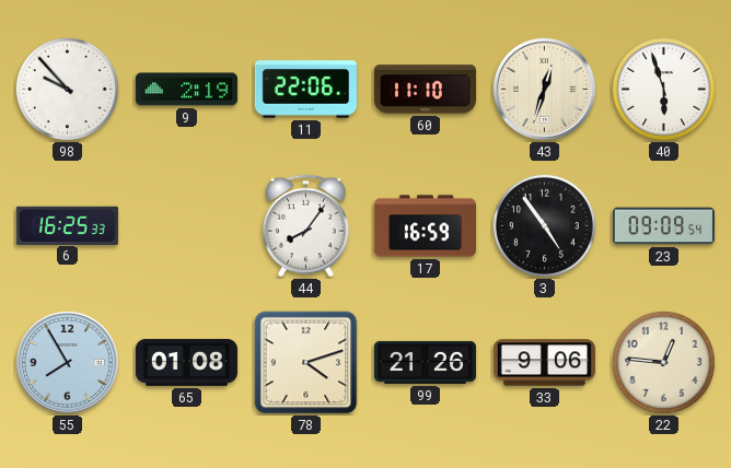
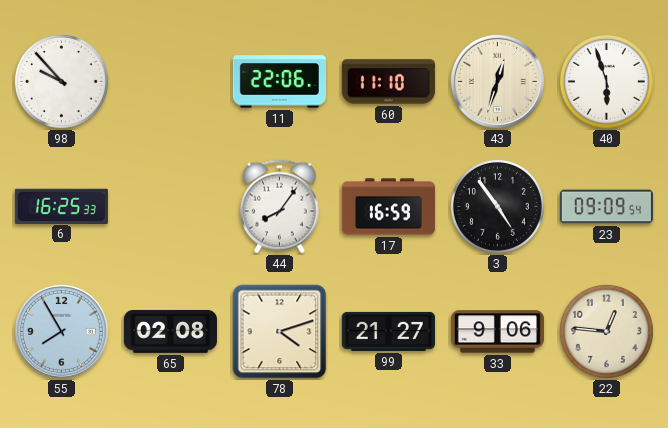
9: 2:19 -> none (186, 90)
65: 01:08 -> 02:08 (170, 331)
99: 21:26 -> 21:27 (388, 331)
